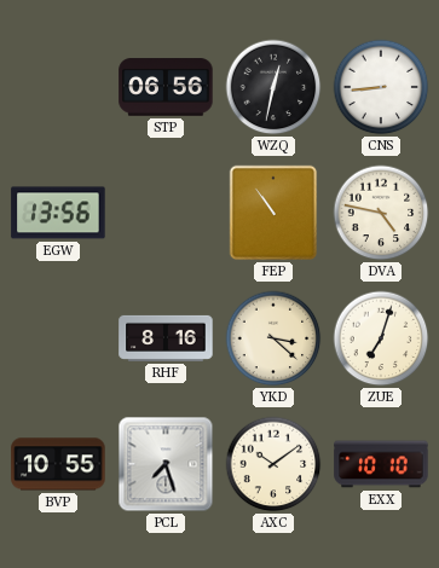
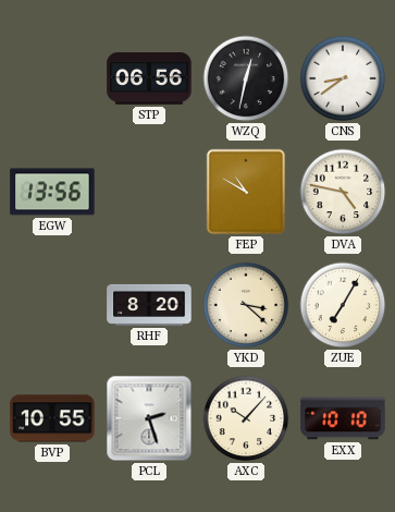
CNS: 8:44 -> 8:39 (343, 78)
FEP: 10:54 -> 10:50 (246, 192)
RHF: 8:16 -> 8:20 (149, 305)
ZUE: 7:03 -> 7:05 (343, 305)
PCL: 7:27 -> 2:27 (149, 418)
AXC: 10:09 -> 10:07 (246, 418)
